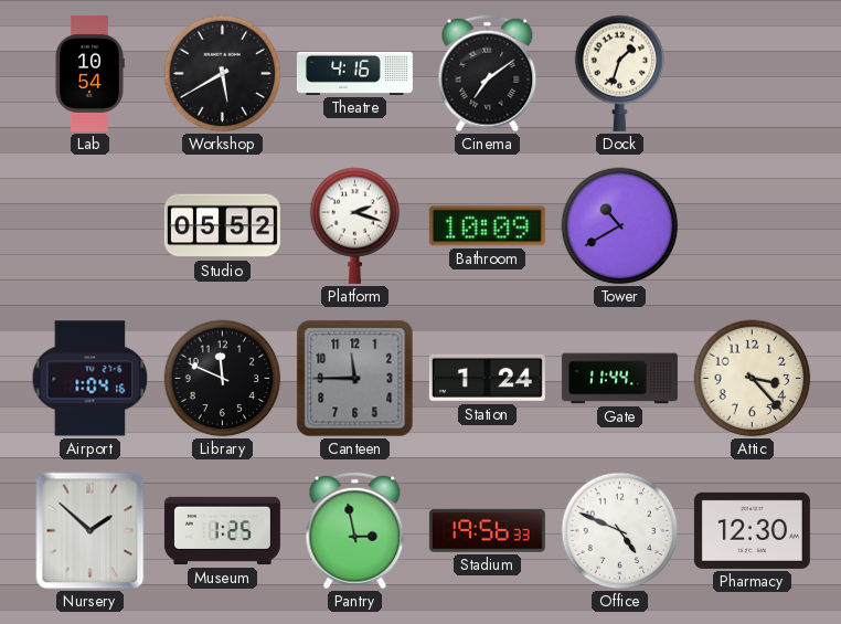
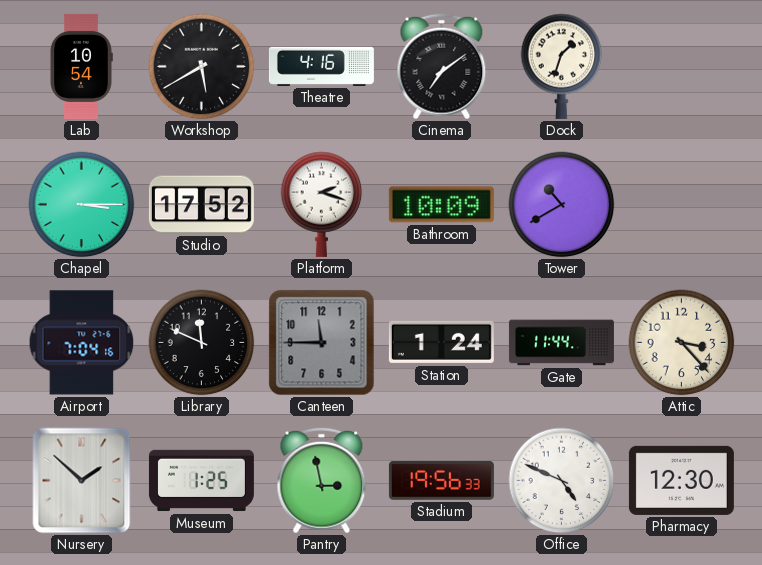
Chapel: none -> 3:15 (82, 205)
Studio: 05:52 -> 17:52 (201, 205)
Airport: 1:04 -> 7:04 (82, 343)
